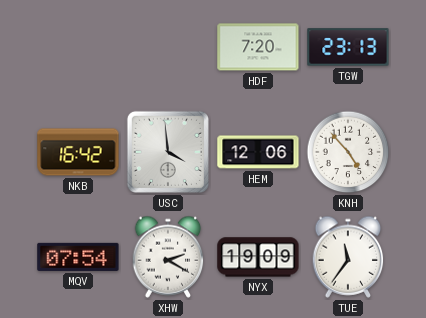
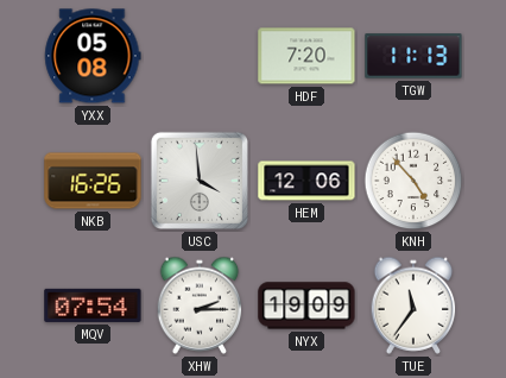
YXX: none -> 05:08 (93, 56)
TGW: 23:13 -> 11:13 (413, 56)
NKB: 16:42 -> 16:26 (93, 181)
XHW: 2:20 -> 2:15 (200, 305)
